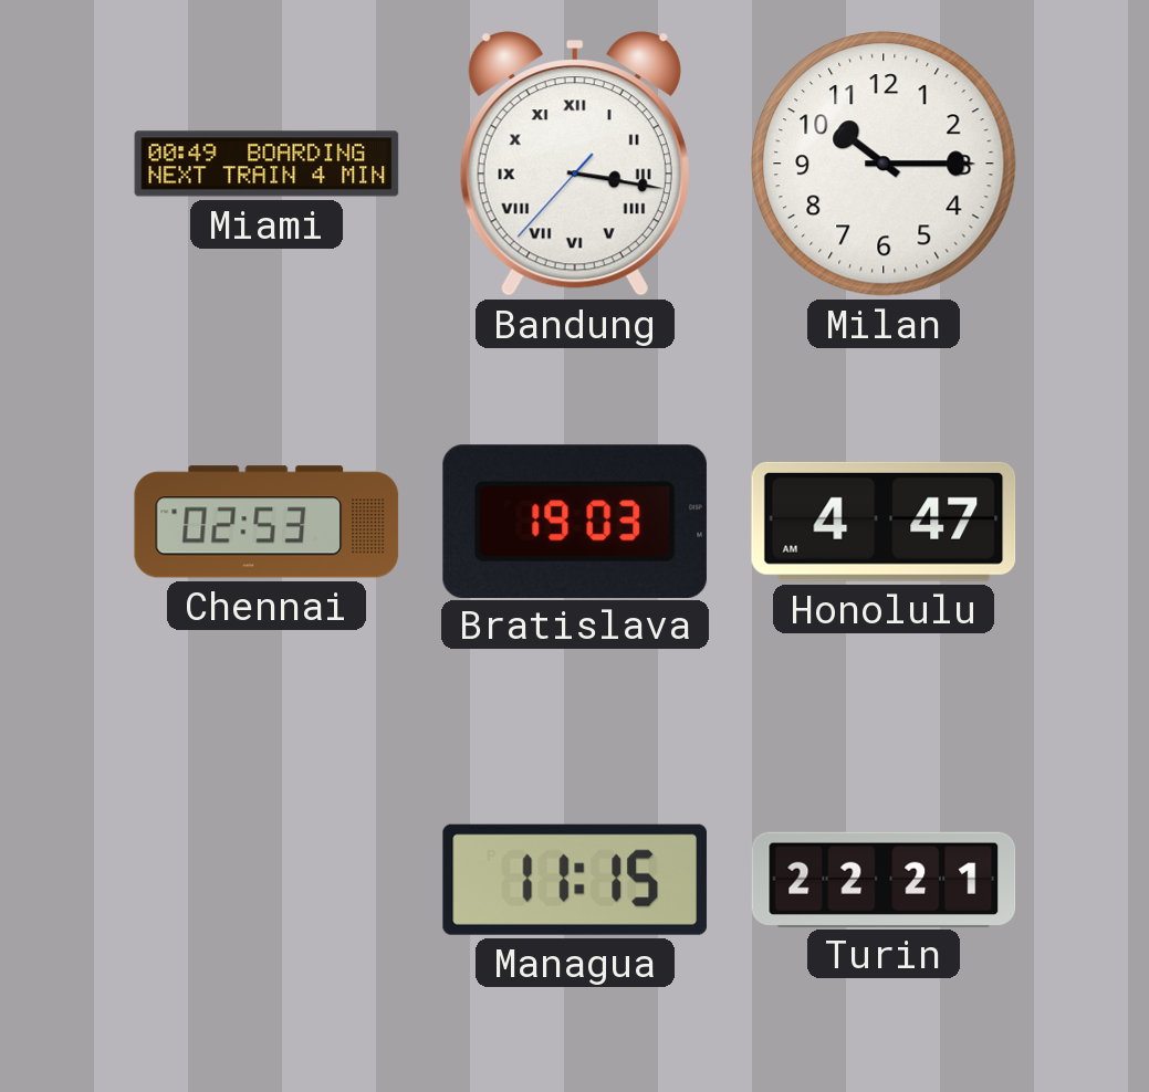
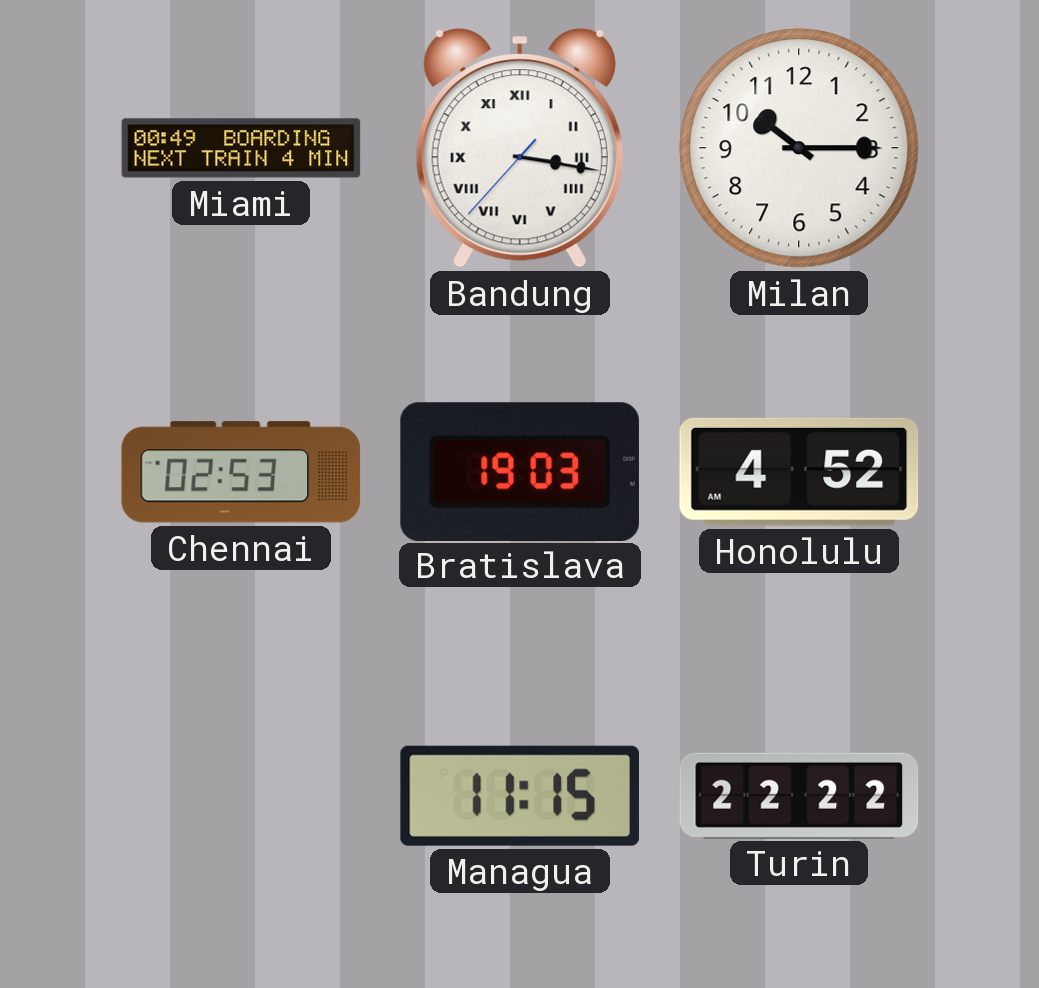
Honolulu: 4:47 -> 4:52 (799, 472)
Turin: 22:21 -> 22:22 (799, 795)
